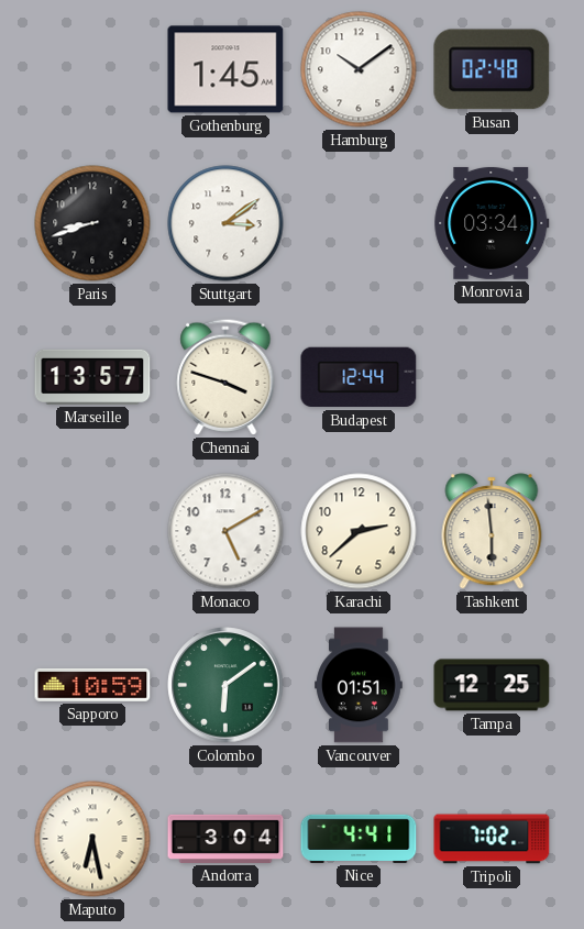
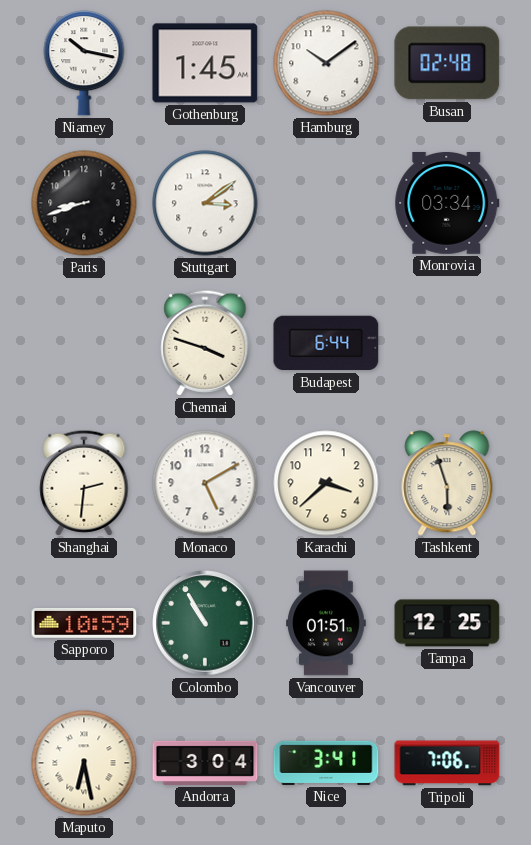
Niamey: none -> 10:17 (84, 63)
Marseille: 13:57 -> none (92, 377)
Budapest: 12:44 -> 6:44 (326, 343)
Shanghai: none -> 2:31 (84, 483)
Karachi: 2:38 -> 3:38 (326, 483)
Tashkent: 5:59 -> 5:57 (447, 483)
Colombo: 6:09 -> 10:55 (205, 623)
Nice: 4:41 -> 3:41 (326, 763)
Tripoli: 7:02 -> 7:06 (447, 763)
